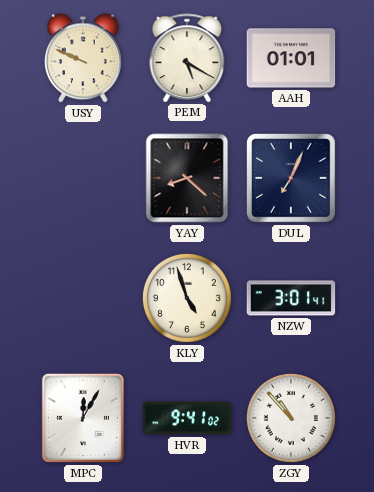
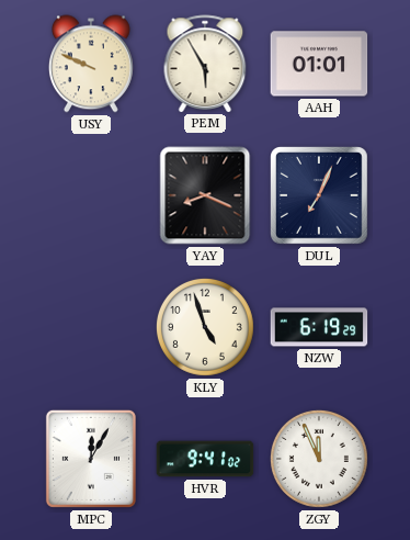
PEM: 5:20 -> 5:55 (205, 64)
YAY: 8:22 -> 8:19 (205, 195)
NZW: 3:01 -> 6:19 (319, 327)
ZGY: 10:53 -> 11:56 (319, 459)
